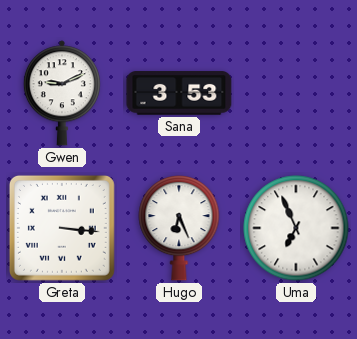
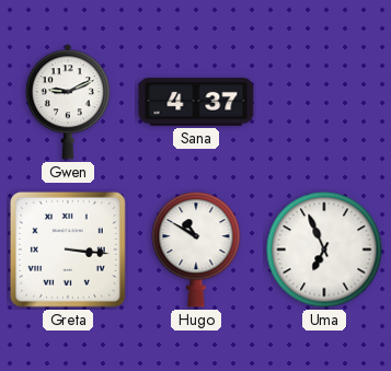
Sana: 3:53 -> 4:37 (196, 102)
Hugo: 6:26 -> 10:50 (196, 250)
